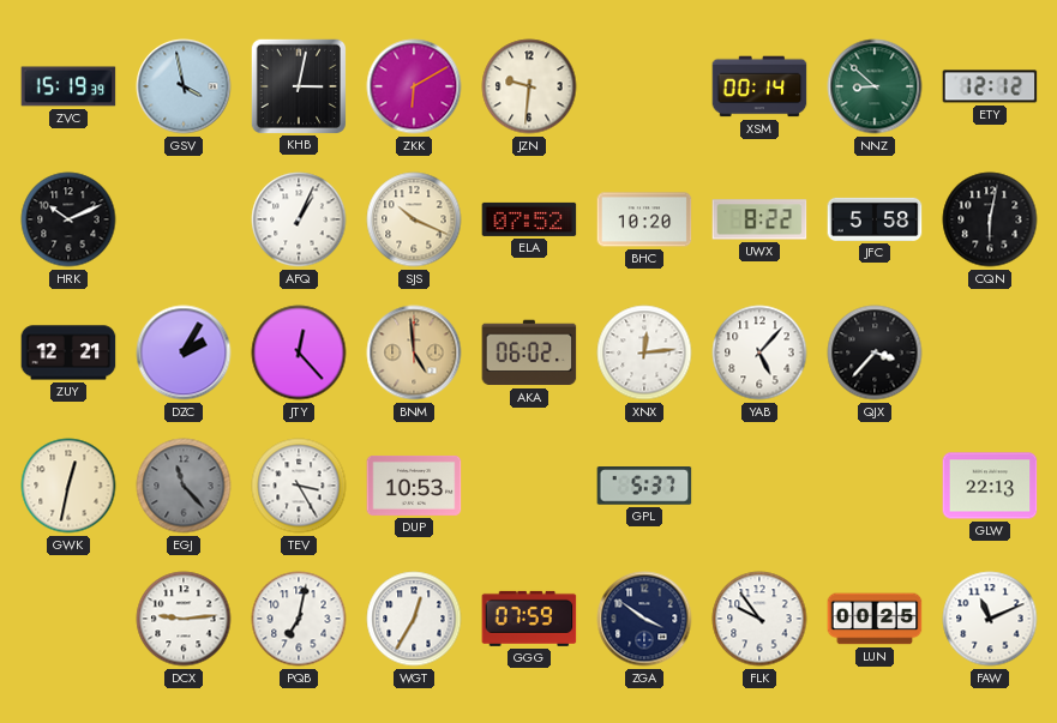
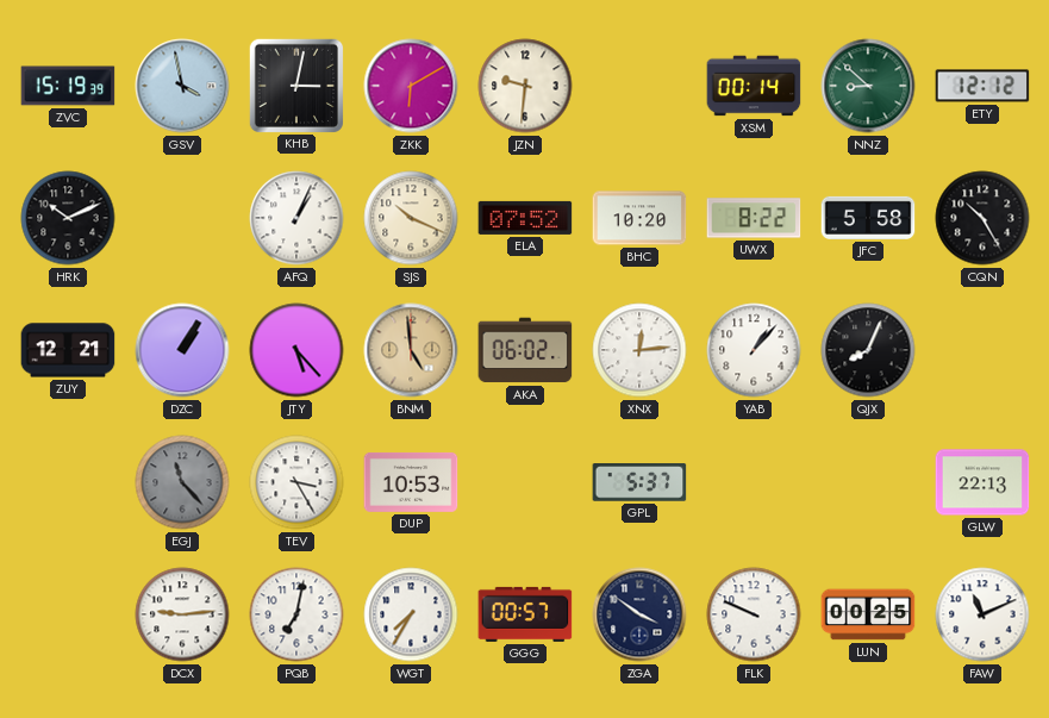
CQN: 6:02 -> 10:25 (982, 218)
DZC: 2:05 -> 1:05 (182, 350)
JTY: 12:23 -> 5:23 (296, 350)
YAB: 5:07 -> 1:07 (754, 350)
QJX: 3:37 -> 8:04 (868, 350)
GWK: 12:32 -> none (68, 486)
WGT: 12:35 -> 7:35 (411, 614)
GGG: 07:59 -> 00:57 (525, 614)
FLK: 9:54 -> 9:49 (754, 614)
